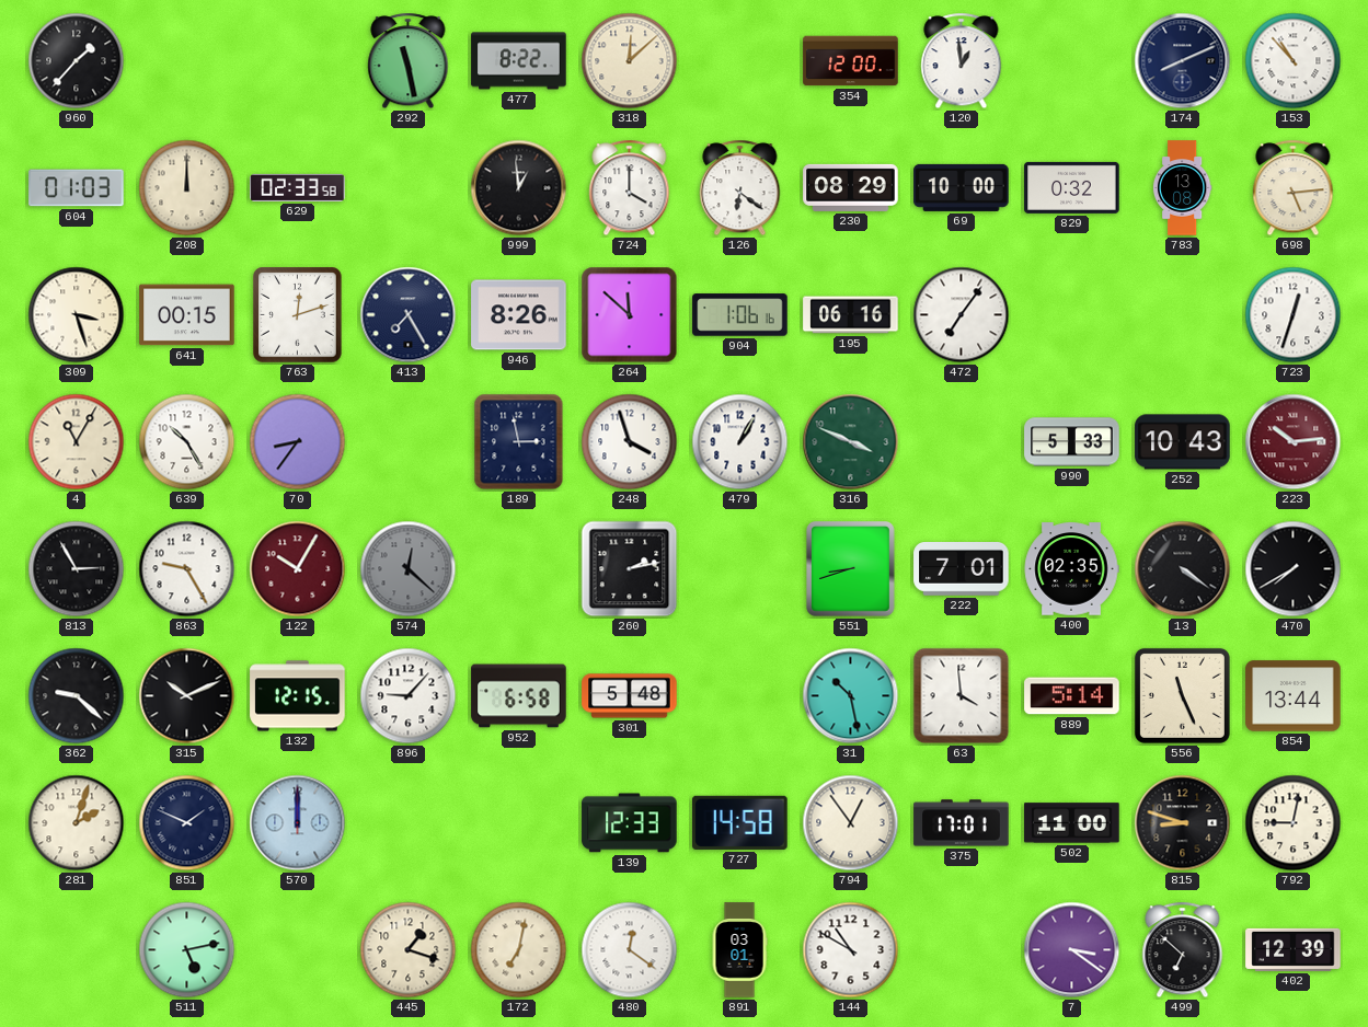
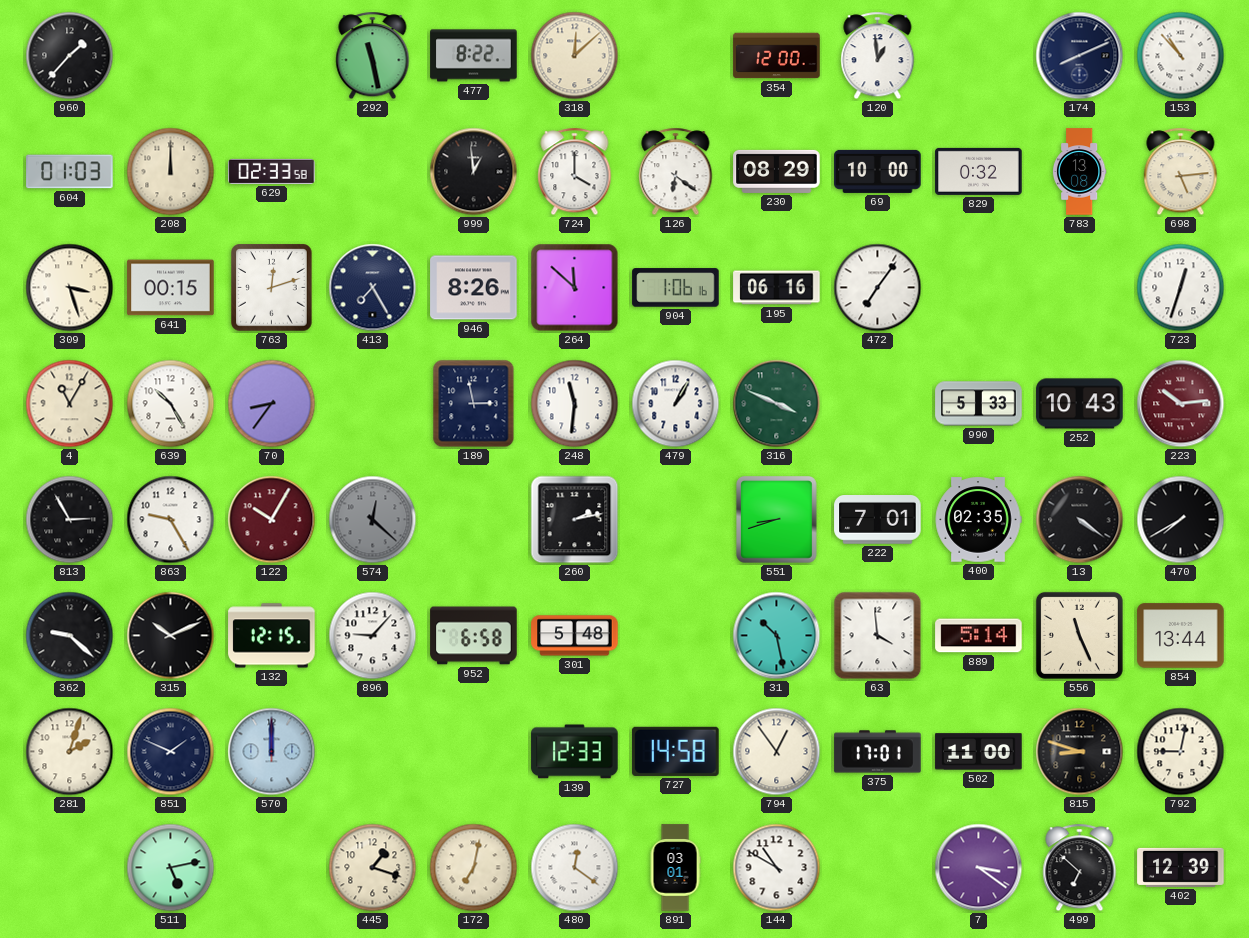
248: 3:57 -> 11:31 (575, 404)
